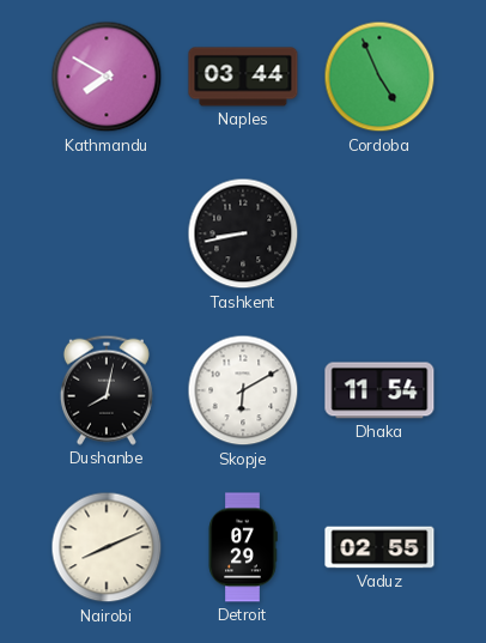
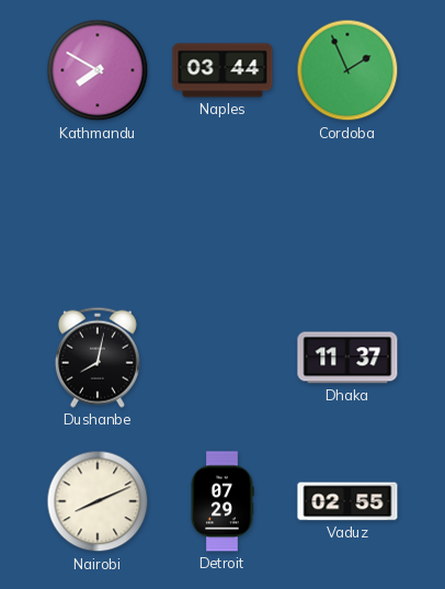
Cordoba: 4:56 -> 1:56 (347, 70)
Tashkent: 8:43 -> none (243, 233)
Skopje: 6:10 -> none (243, 390)
Dhaka: 11:54 -> 11:37 (347, 358)
